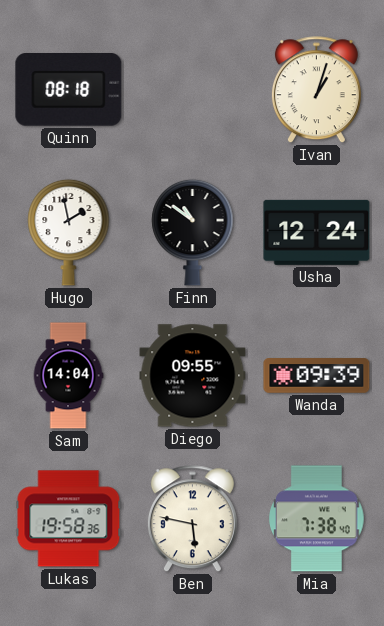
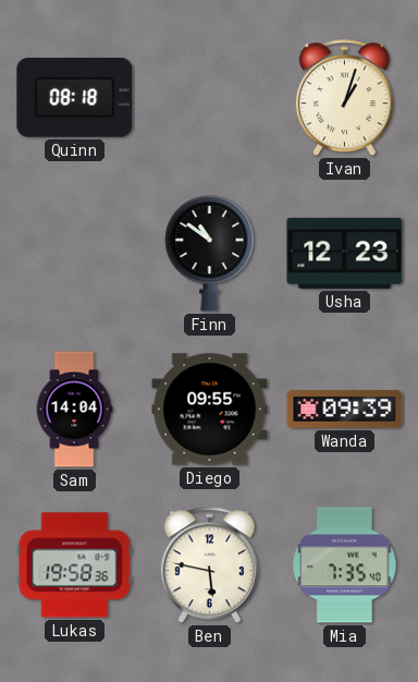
Hugo: 1:58 -> none (69, 232)
Usha: 12:24 -> 12:23 (345, 253)
Mia: 7:38 -> 7:35 (345, 565)
